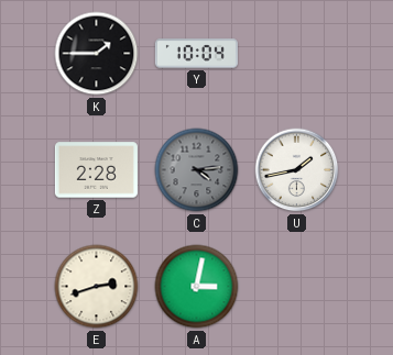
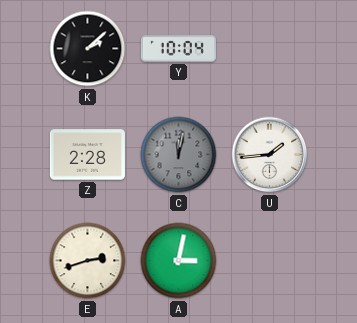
K: 1:45 -> 2:08 (88, 49)
C: 4:14 -> 12:02 (179, 155)
U: 1:43 -> 1:44 (270, 155)
